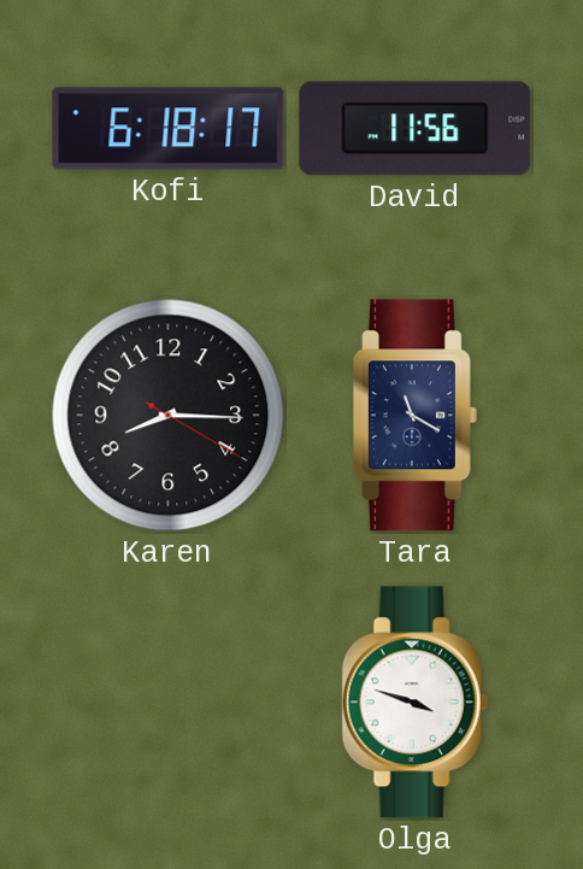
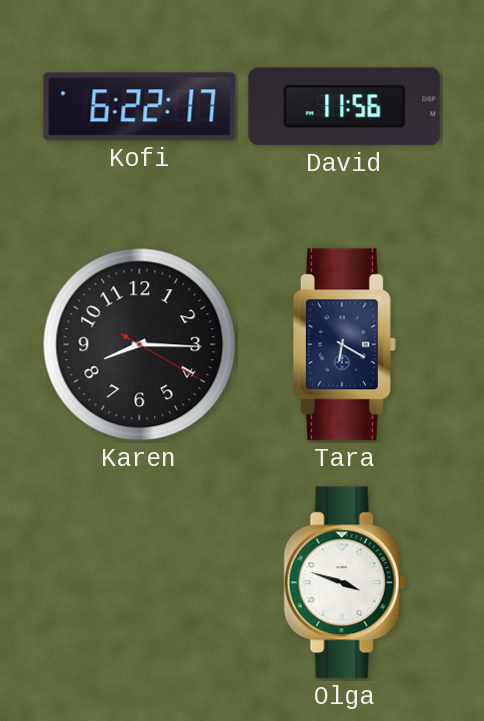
Kofi: 6:18 -> 6:22 (140, 107)
Tara: 11:20 -> 6:20 (344, 345)
